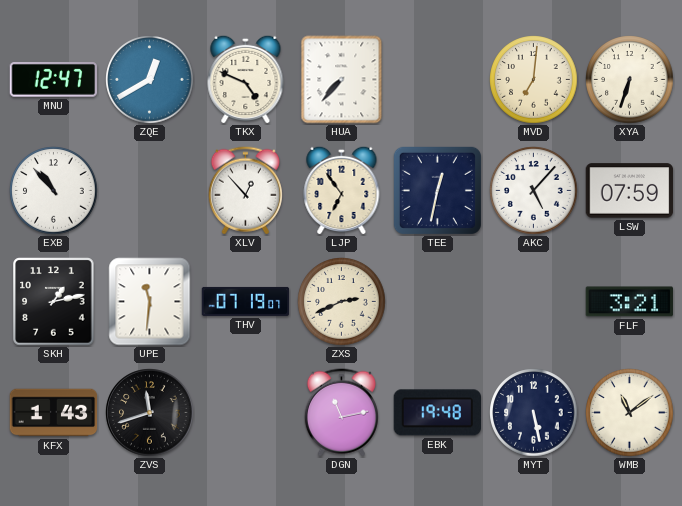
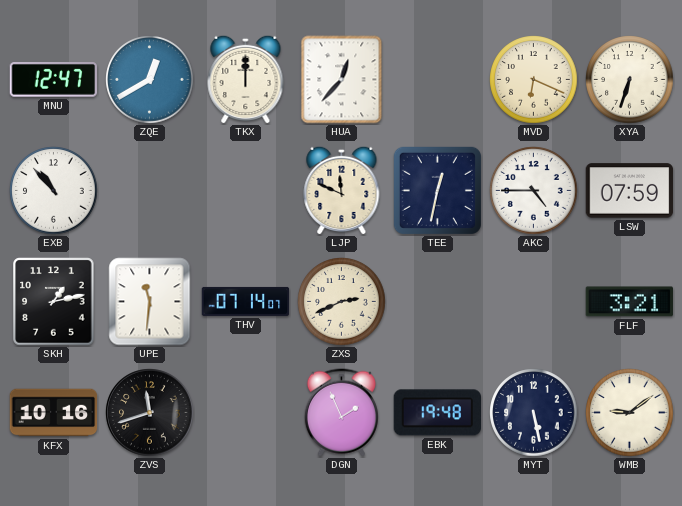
TKX: 4:49 -> 12:00 (246, 79)
HUA: 7:37 -> 12:37 (342, 80)
MVD: 7:01 -> 6:19 (534, 80)
XLV: 12:53 -> none (245, 191)
LJP: 6:54 -> 11:49 (342, 190)
AKC: 5:07 -> 4:45 (534, 191)
THV: 07:19 -> 07:14 (246, 301)
KFX: 1:43 -> 10:16 (54, 413)
DGN: 11:13 -> 1:56 (341, 413)
WMB: 11:09 -> 9:09 (630, 413)
